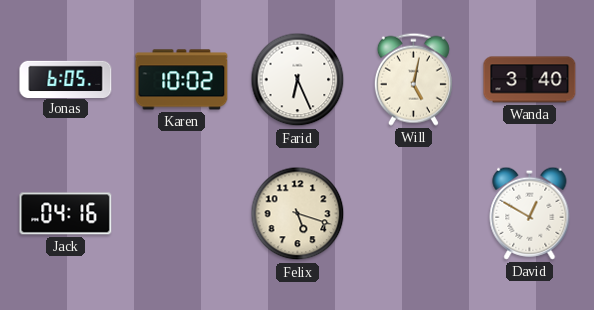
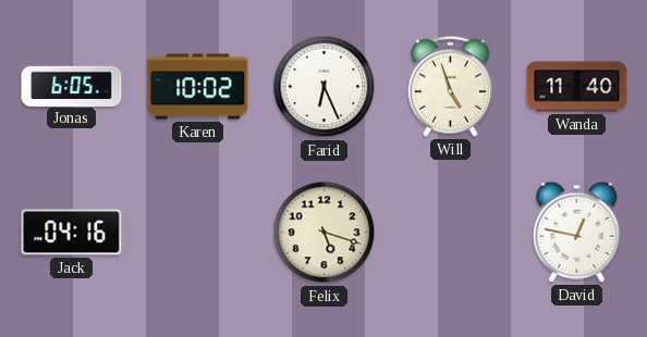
Will: 5:02 -> 4:57 (450, 86)
Wanda: 3:40 -> 11:40 (577, 87)
David: 12:50 -> 12:47 (577, 232)
